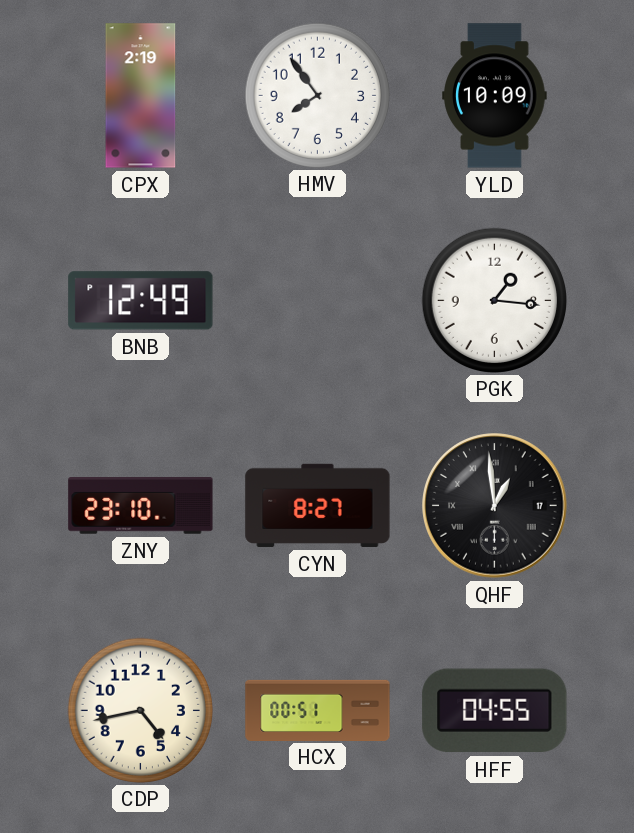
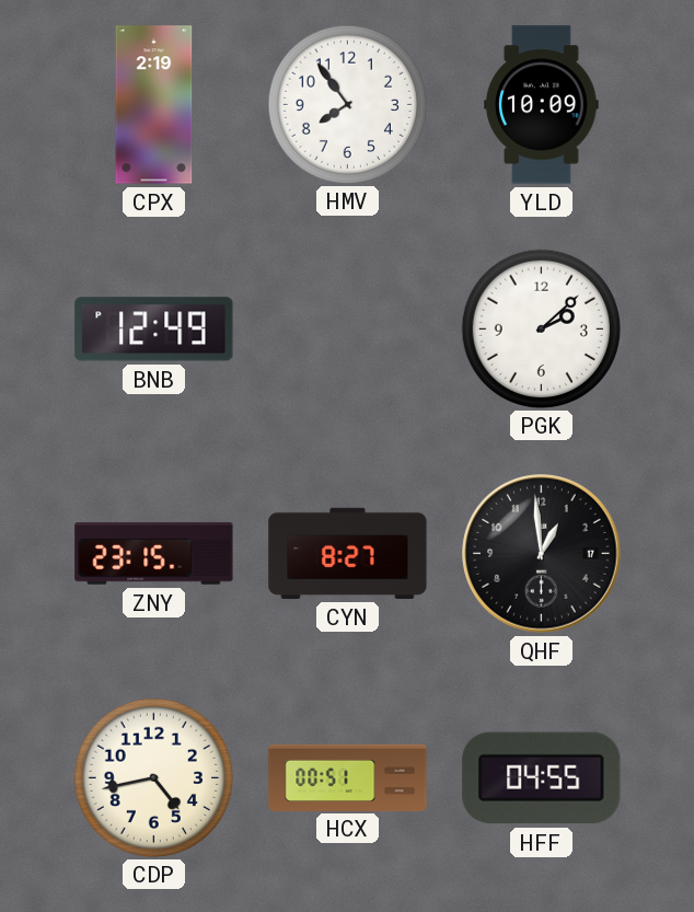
PGK: 1:16 -> 2:08 (541, 328)
ZNY: 23:10 -> 23:15 (154, 554)
QHF numerals: Roman -> Arabic (542, 554)
